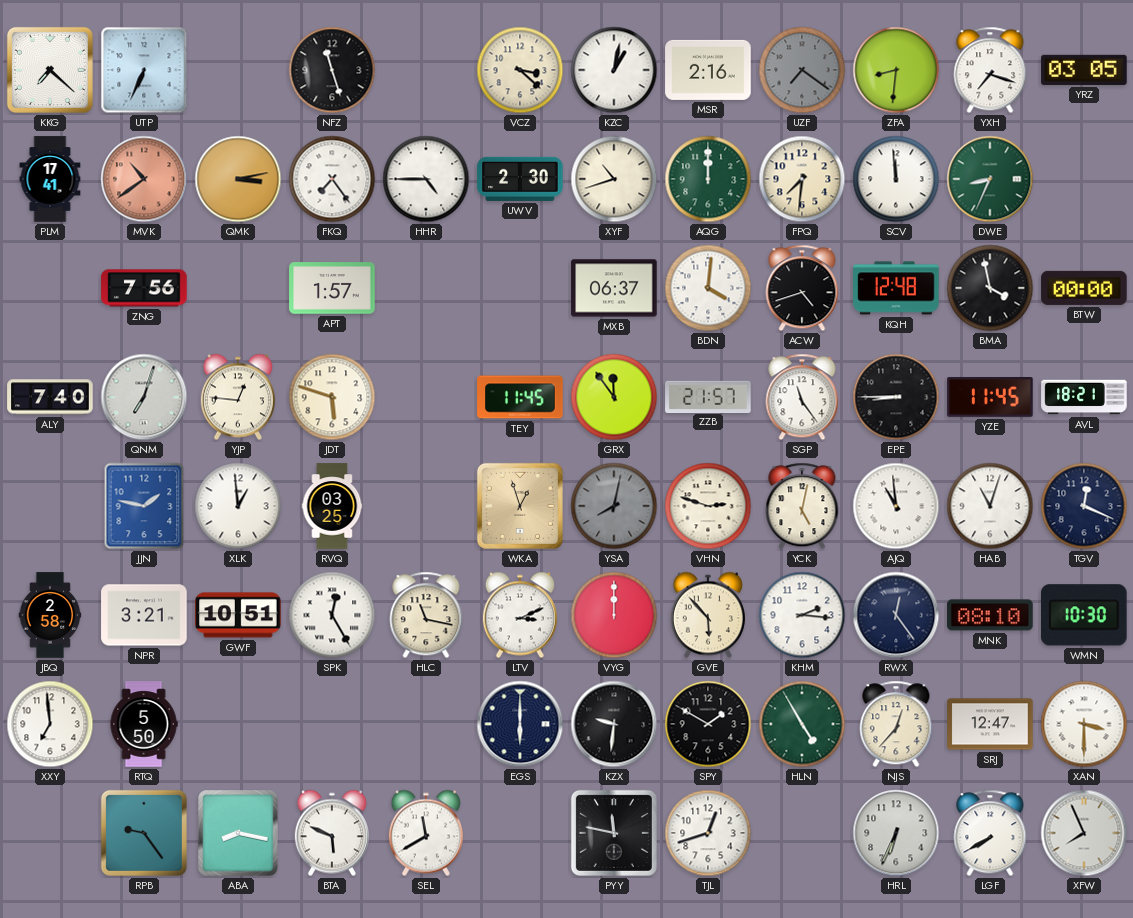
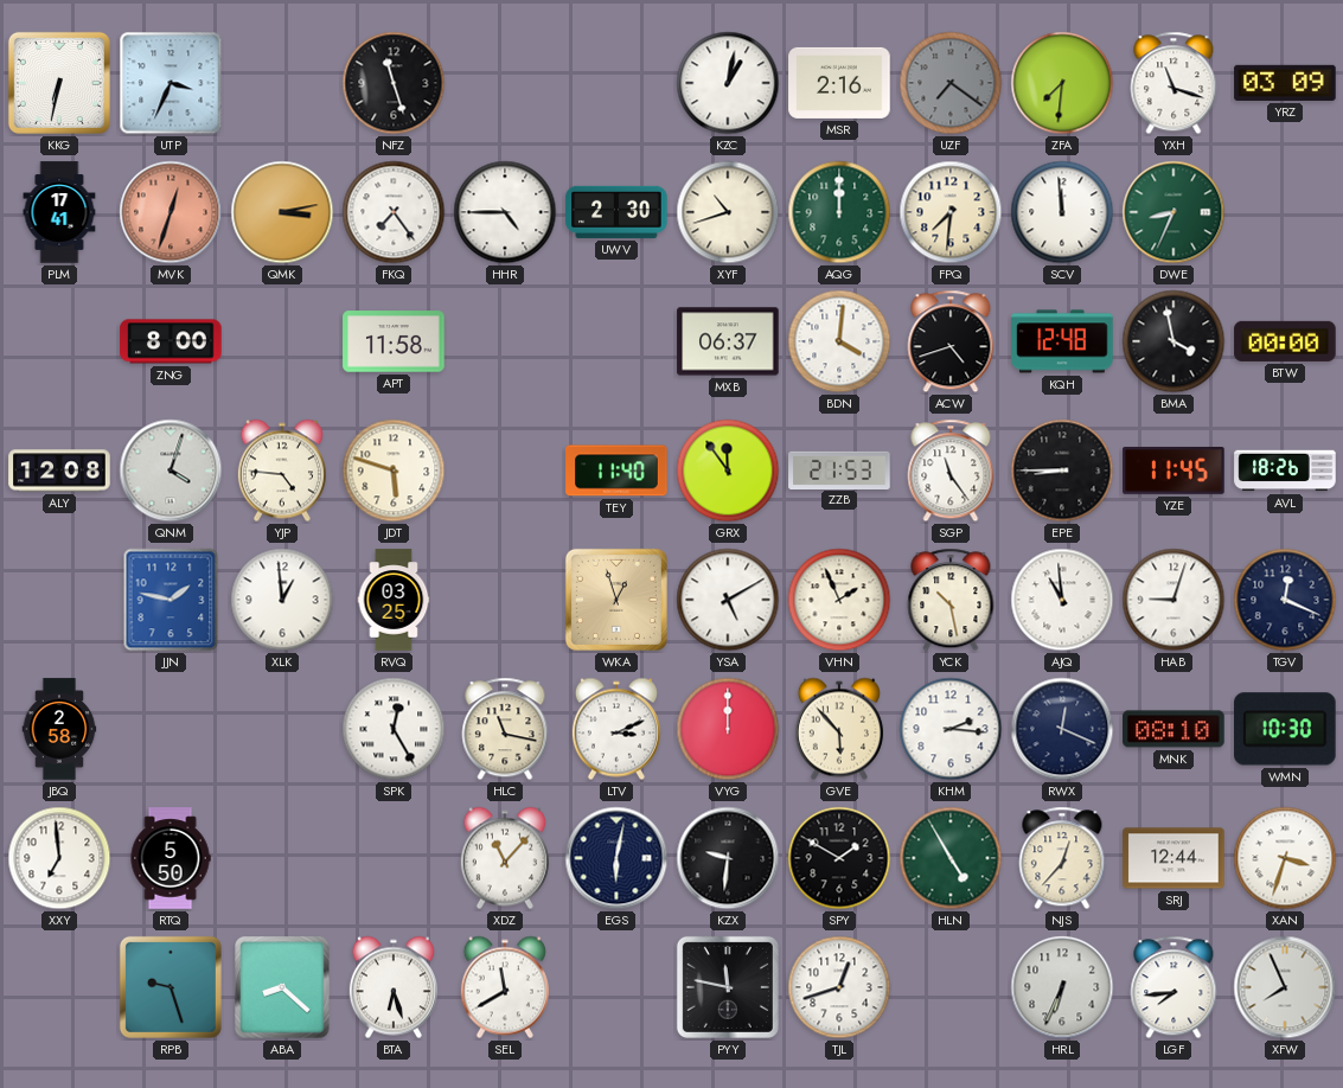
KKG: 7:22 -> 6:32 (59, 83)
UTP: 6:34 -> 3:34 (171, 83)
VCZ: 3:22 -> none (520, 70)
ZFA: 8:31 -> 7:31 (1062, 83)
YXH: 7:18 -> 11:18 (1173, 83)
YRZ: 03:05 -> 03:09 (1285, 83)
MVK: 10:39 -> 12:33 (171, 212)
ZNG: 7:56 -> 8:00 (171, 341)
APT: 1:57 -> 11:58 (394, 341)
ALY: 7:40 -> 12:08 (59, 471)
QNM: 7:03 -> 4:03 (171, 471)
YJP: 12:46 -> 4:46 (282, 471)
TEY: 11:45 -> 11:40 (616, 471)
ZZB: 21:57 -> 21:53 (839, 469)
AVL: 18:21 -> 18:26 (1285, 471)
YSA: 8:02 -> 5:10 (728, 600)
YSA dial: grey -> white (728, 600)
VHN: 2:48 -> 1:56 (839, 600)
YCK: 5:02 -> 10:28 (951, 600)
HAB: 11:03 -> 9:03 (1173, 600)
NPR: 3:21 -> none (144, 615)
GWF: 10:51 -> none (238, 615)
RWX: 12:24 -> 12:19 (1062, 729)
XDZ: none -> 11:07 (505, 858)
EGS: 6:00 -> 6:02 (616, 858)
SRJ: 12:47 -> 12:44 (1173, 858)
XAN: 3:30 -> 3:33 (1285, 858)
RPB: 9:24 -> 9:27 (171, 987)
ABA: 8:17 -> 8:22 (282, 987)
BTA: 5:49 -> 6:27 (394, 987)
LGF: 7:40 -> 7:44 (1173, 987)
